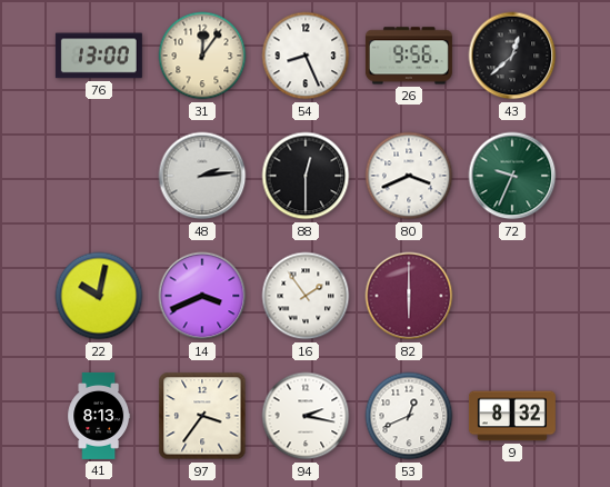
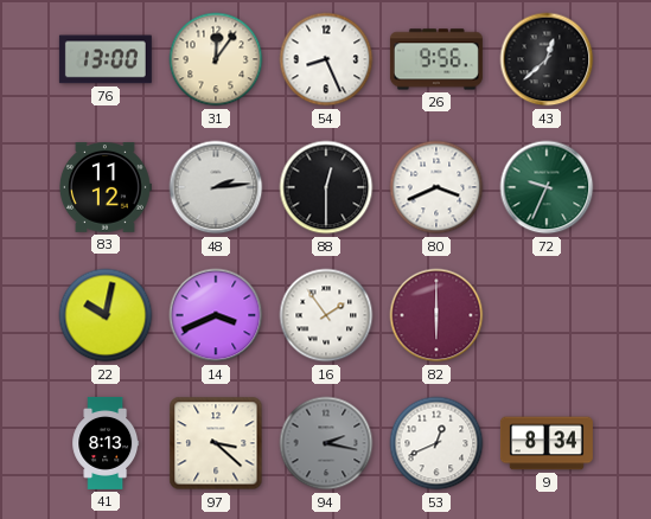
83: none -> 11:12 (104, 188)
97: 3:36 -> 3:22 (216, 443)
94 dial: white -> grey (326, 443)
9: 8:32 -> 8:34 (547, 443)
